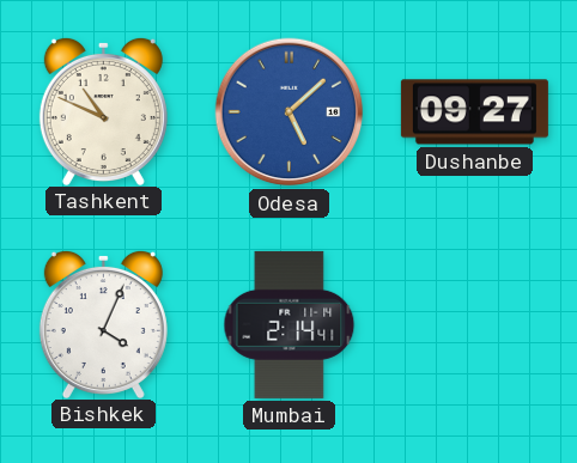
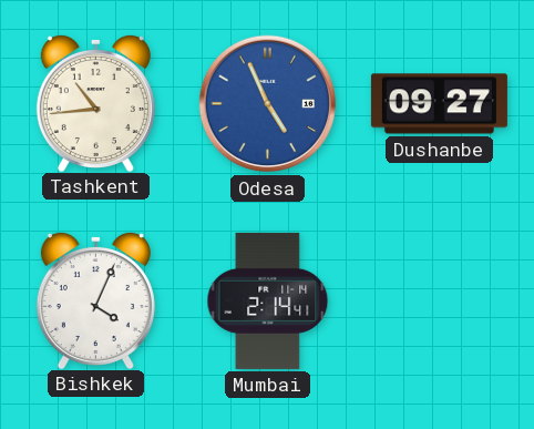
Tashkent: 10:49 -> 10:44 (95, 102)
Odesa: 5:08 -> 4:56 (268, 104)
